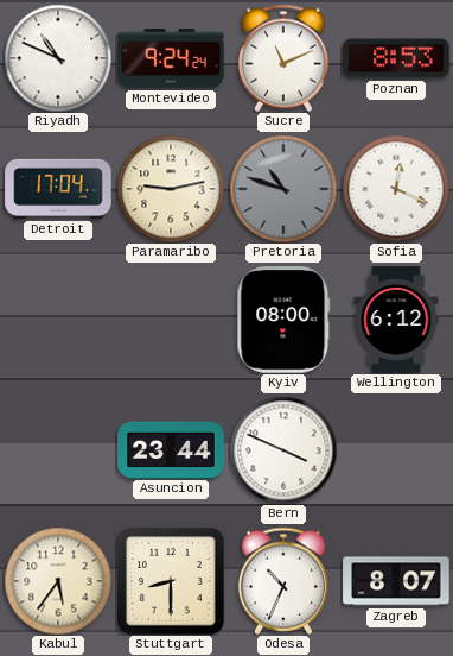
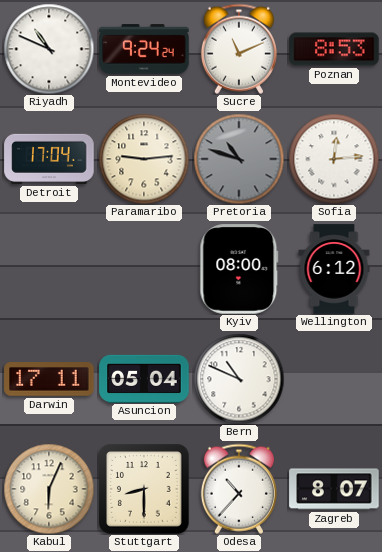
Paramaribo: 9:13 -> 9:14 (144, 159)
Sofia: 12:19 -> 12:14 (334, 159)
Darwin: none -> 17:11 (49, 379)
Asuncion: 23:44 -> 05:04 (144, 378)
Bern: 3:49 -> 10:49 (239, 379)
Kabul: 5:36 -> 6:04 (49, 489)
Odesa: 10:34 -> 10:37 (239, 489)
